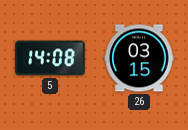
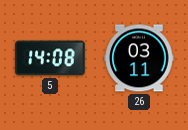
26: 03:15 -> 03:11 (139, 58)
